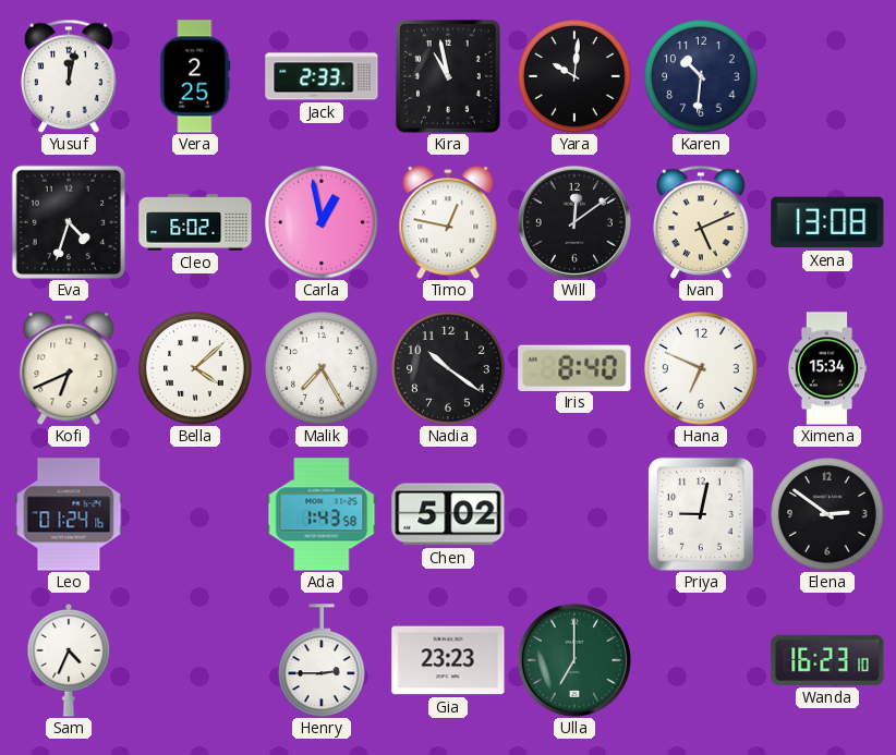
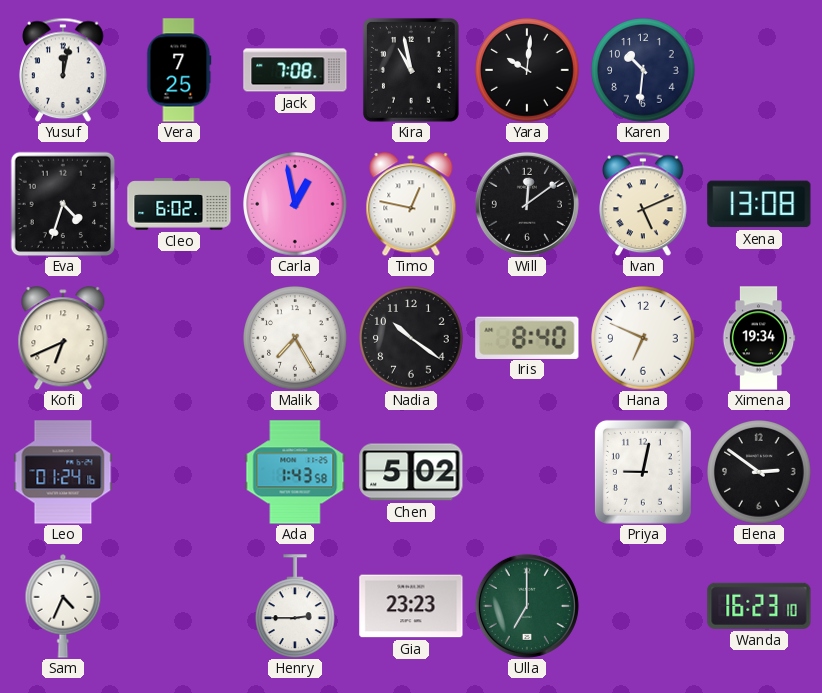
Vera: 2:25 -> 7:25 (179, 70)
Jack: 2:33 -> 7:08 (295, 70)
Bella: 4:08 -> none (195, 368)
Ximena: 15:34 -> 19:34 (759, 338)
